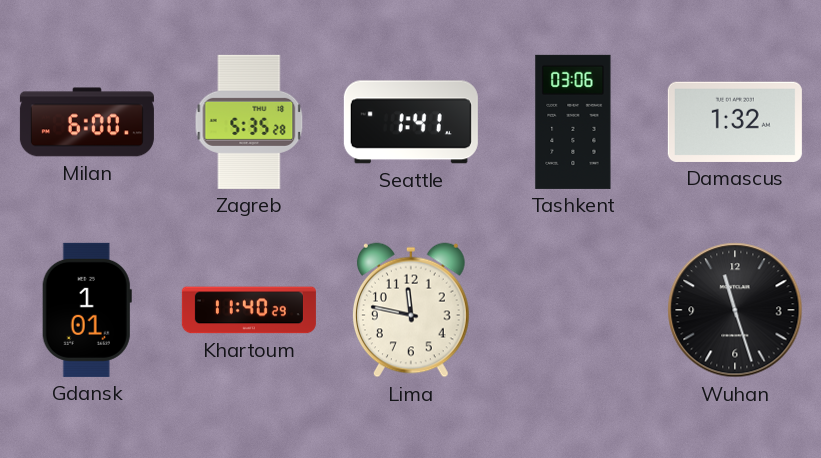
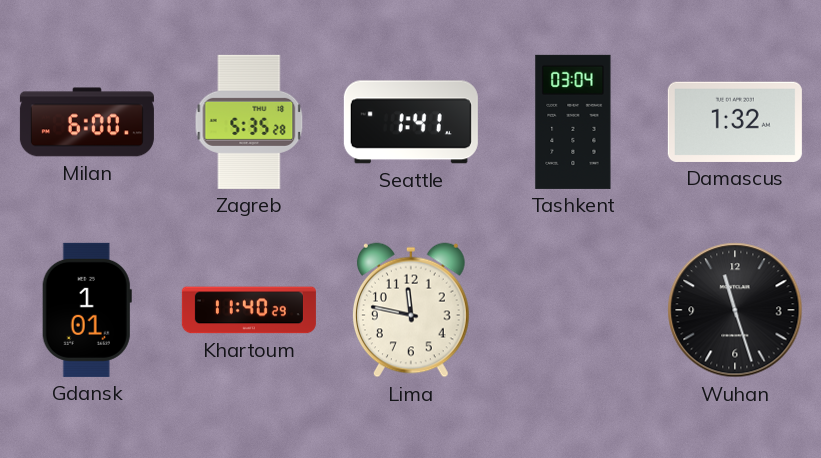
Tashkent: 03:06 -> 03:04 (573, 122)
